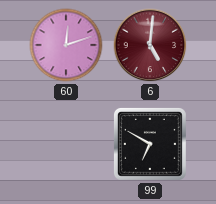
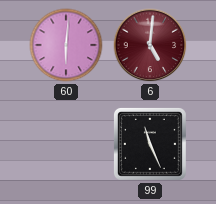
60: 12:12 -> 6:01 (66, 45)
99: 6:50 -> 11:26 (150, 144)
